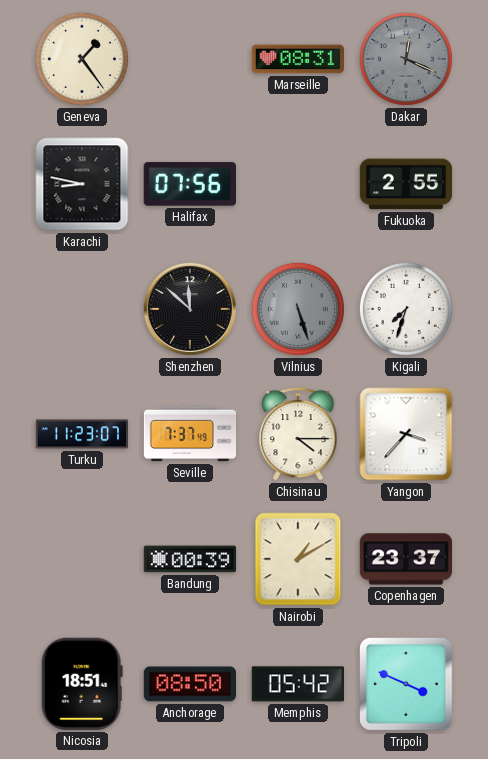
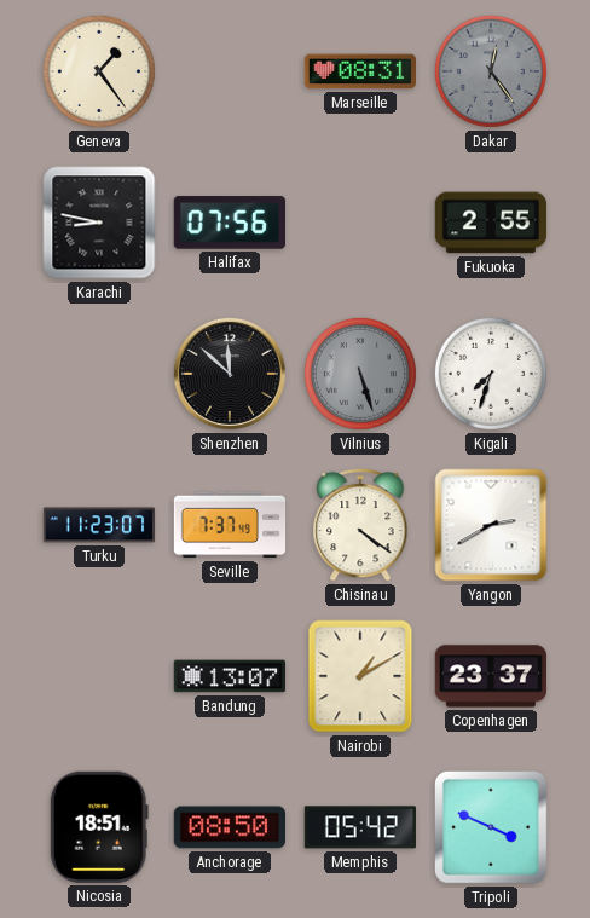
Dakar: 12:19 -> 12:24 (491, 71)
Chisinau: 4:15 -> 4:21 (360, 525)
Yangon: 3:37 -> 2:40 (491, 525)
Bandung: 00:39 -> 13:07 (230, 676)
